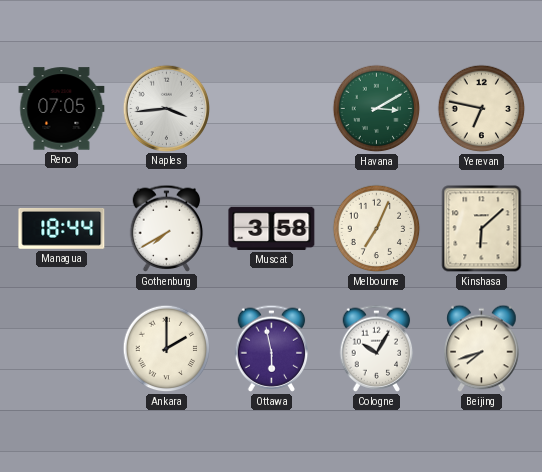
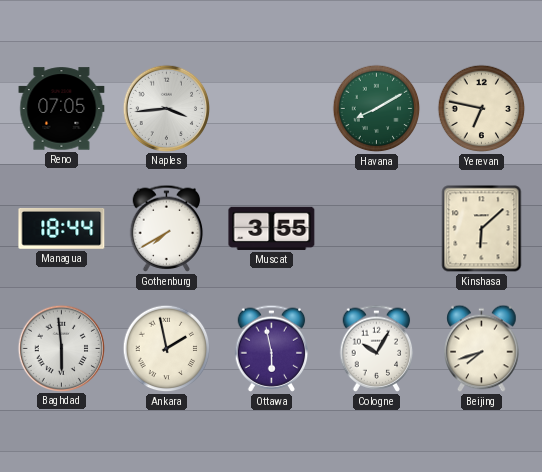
Havana: 3:10 -> 8:10 (377, 109)
Muscat: 3:58 -> 3:55 (272, 228)
Melbourne: 7:04 -> none (377, 229)
Baghdad: none -> 5:59 (61, 348)
Ankara: 2:00 -> 1:58 (167, 349)
